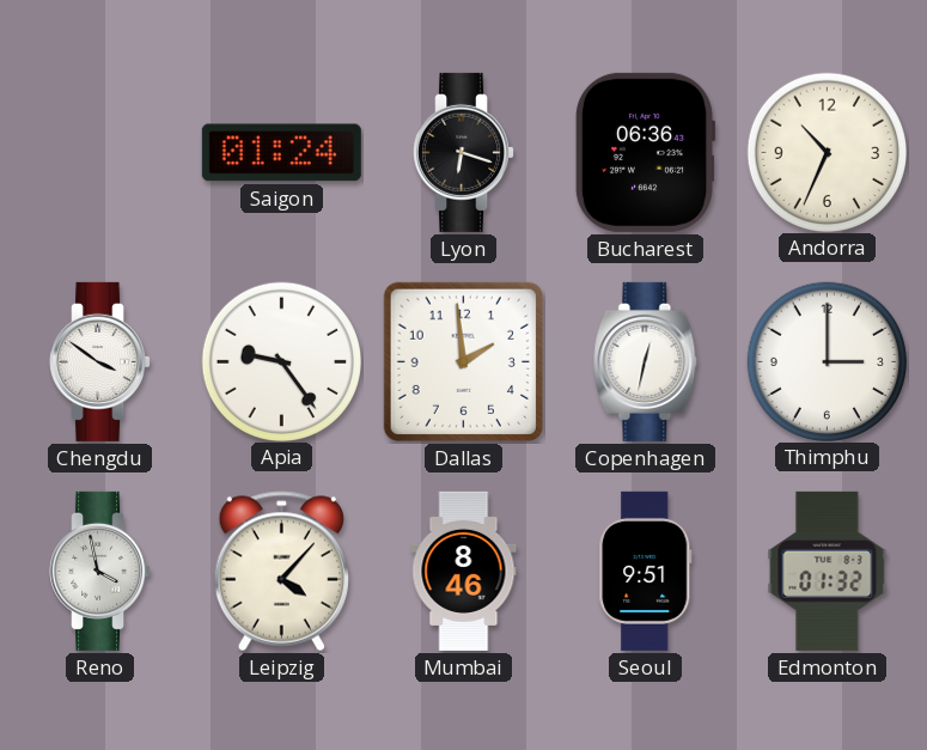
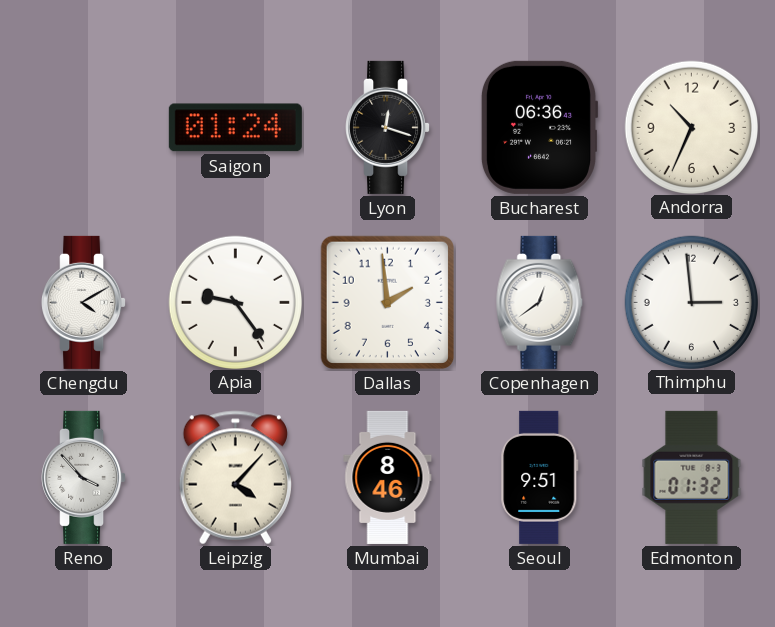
Lyon: 6:18 -> 12:18 (388, 127)
Chengdu: 3:51 -> 4:10 (84, 302)
Copenhagen: 12:32 -> 12:39 (540, 302)
Thimphu: 3:00 -> 2:59 (691, 302)
Reno: 3:58 -> 3:53 (84, 477)
